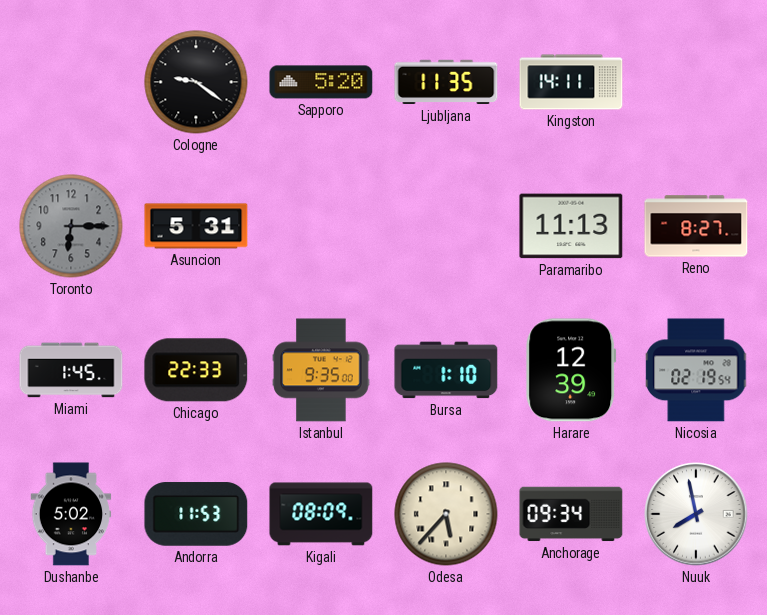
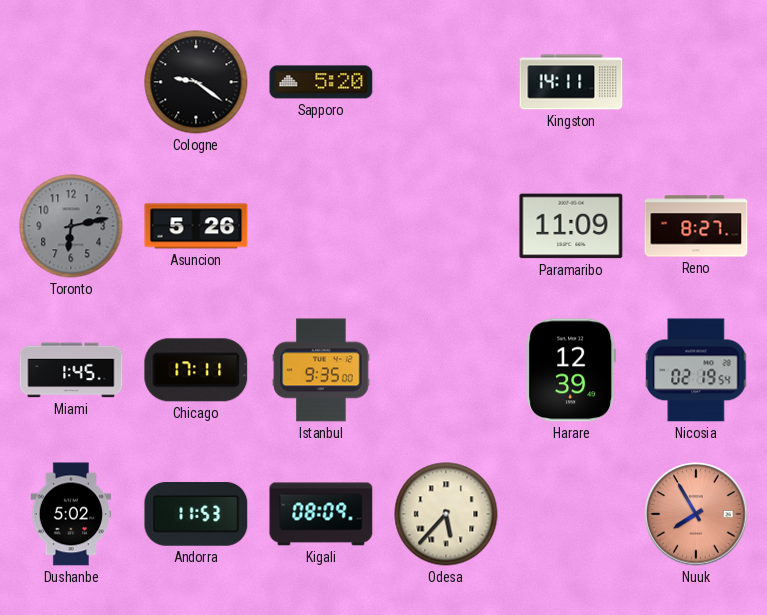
Ljubljana: 11:35 -> none (446, 82)
Toronto: 6:15 -> 6:13 (71, 226)
Asuncion: 5:31 -> 5:26 (196, 226)
Paramaribo: 11:13 -> 11:09 (571, 226)
Chicago: 22:33 -> 17:11 (196, 370)
Bursa: 1:10 -> none (446, 370)
Anchorage: 09:34 -> none (571, 514)
Nuuk: 7:58 -> 7:55 (696, 514)
Nuuk dial: white -> salmon (696, 514)
